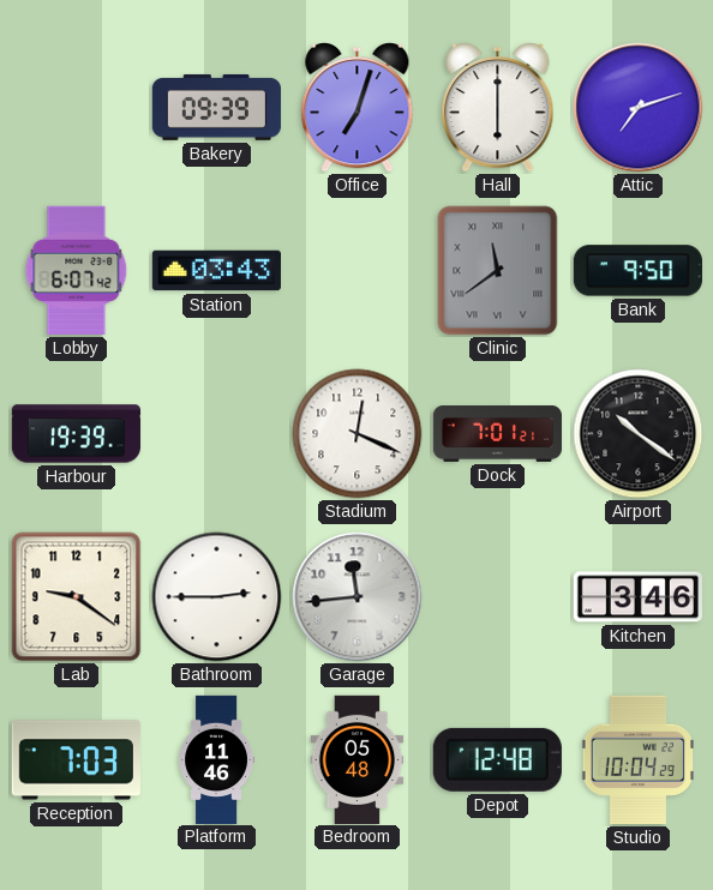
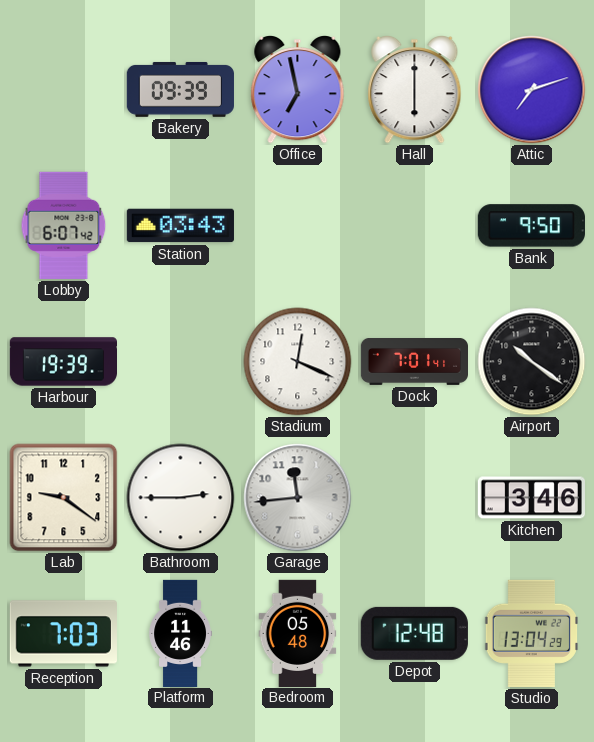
Office: 7:03 -> 6:58 (298, 90)
Clinic: 11:39 -> none (498, 271)
Dock: 7:01:21 -> 7:01:41 (414, 362)
Studio: 10:04 -> 13:04 (531, 633)
